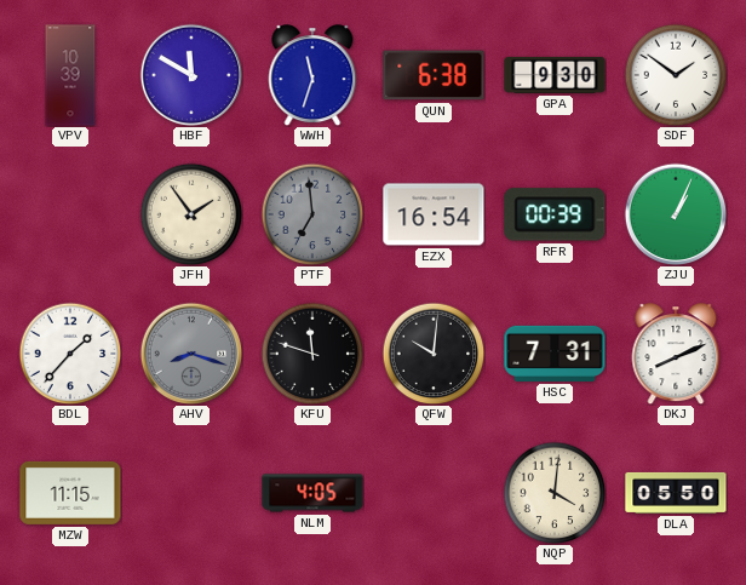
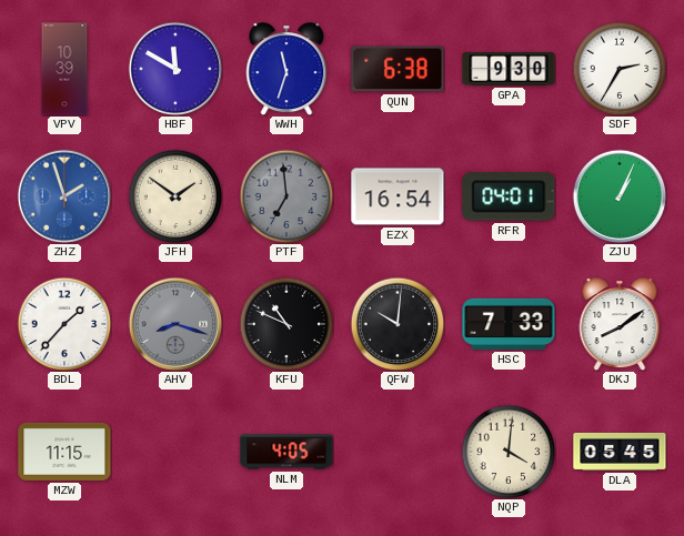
SDF: 1:51 -> 2:35 (620, 69)
ZHZ: none -> 1:57 (64, 196)
JFH: 1:54 -> 1:51 (175, 196)
RFR: 00:39 -> 04:01 (509, 196)
KFU: 11:48 -> 10:49 (286, 324)
HSC: 7:31 -> 7:33 (509, 324)
DKJ: 8:11 -> 8:09 (620, 324)
DLA: 05:50 -> 05:45 (620, 452)
